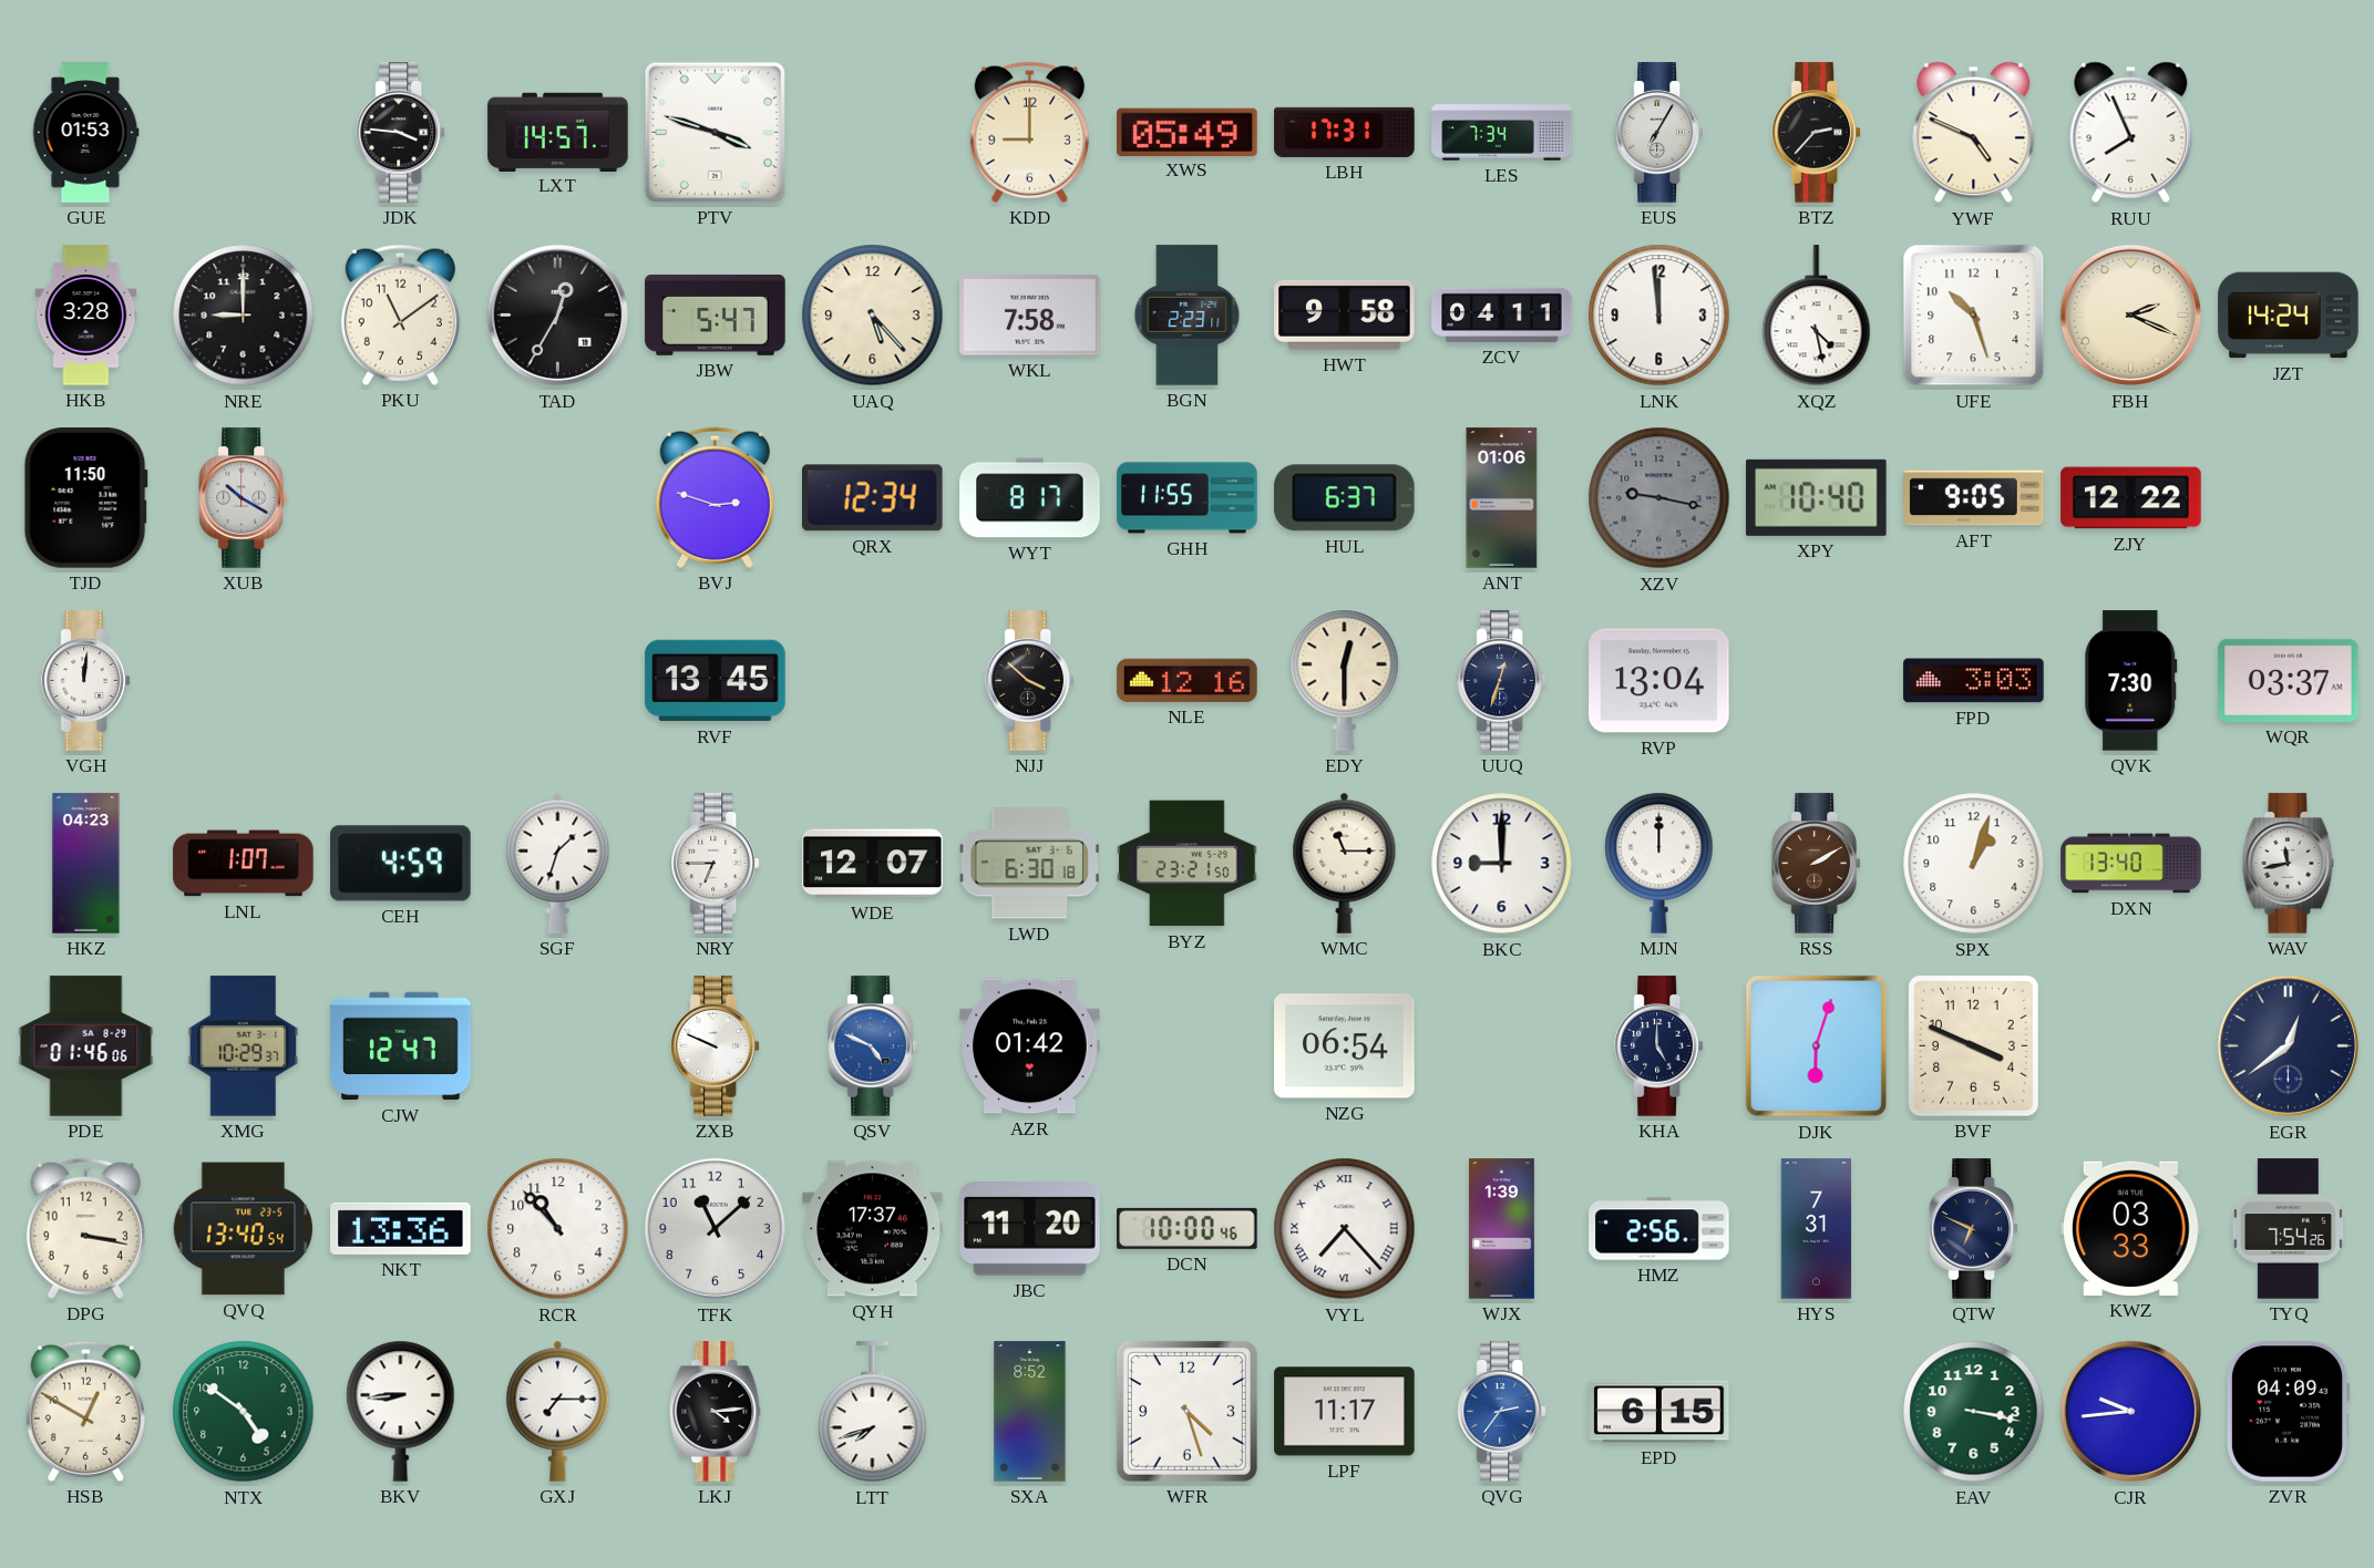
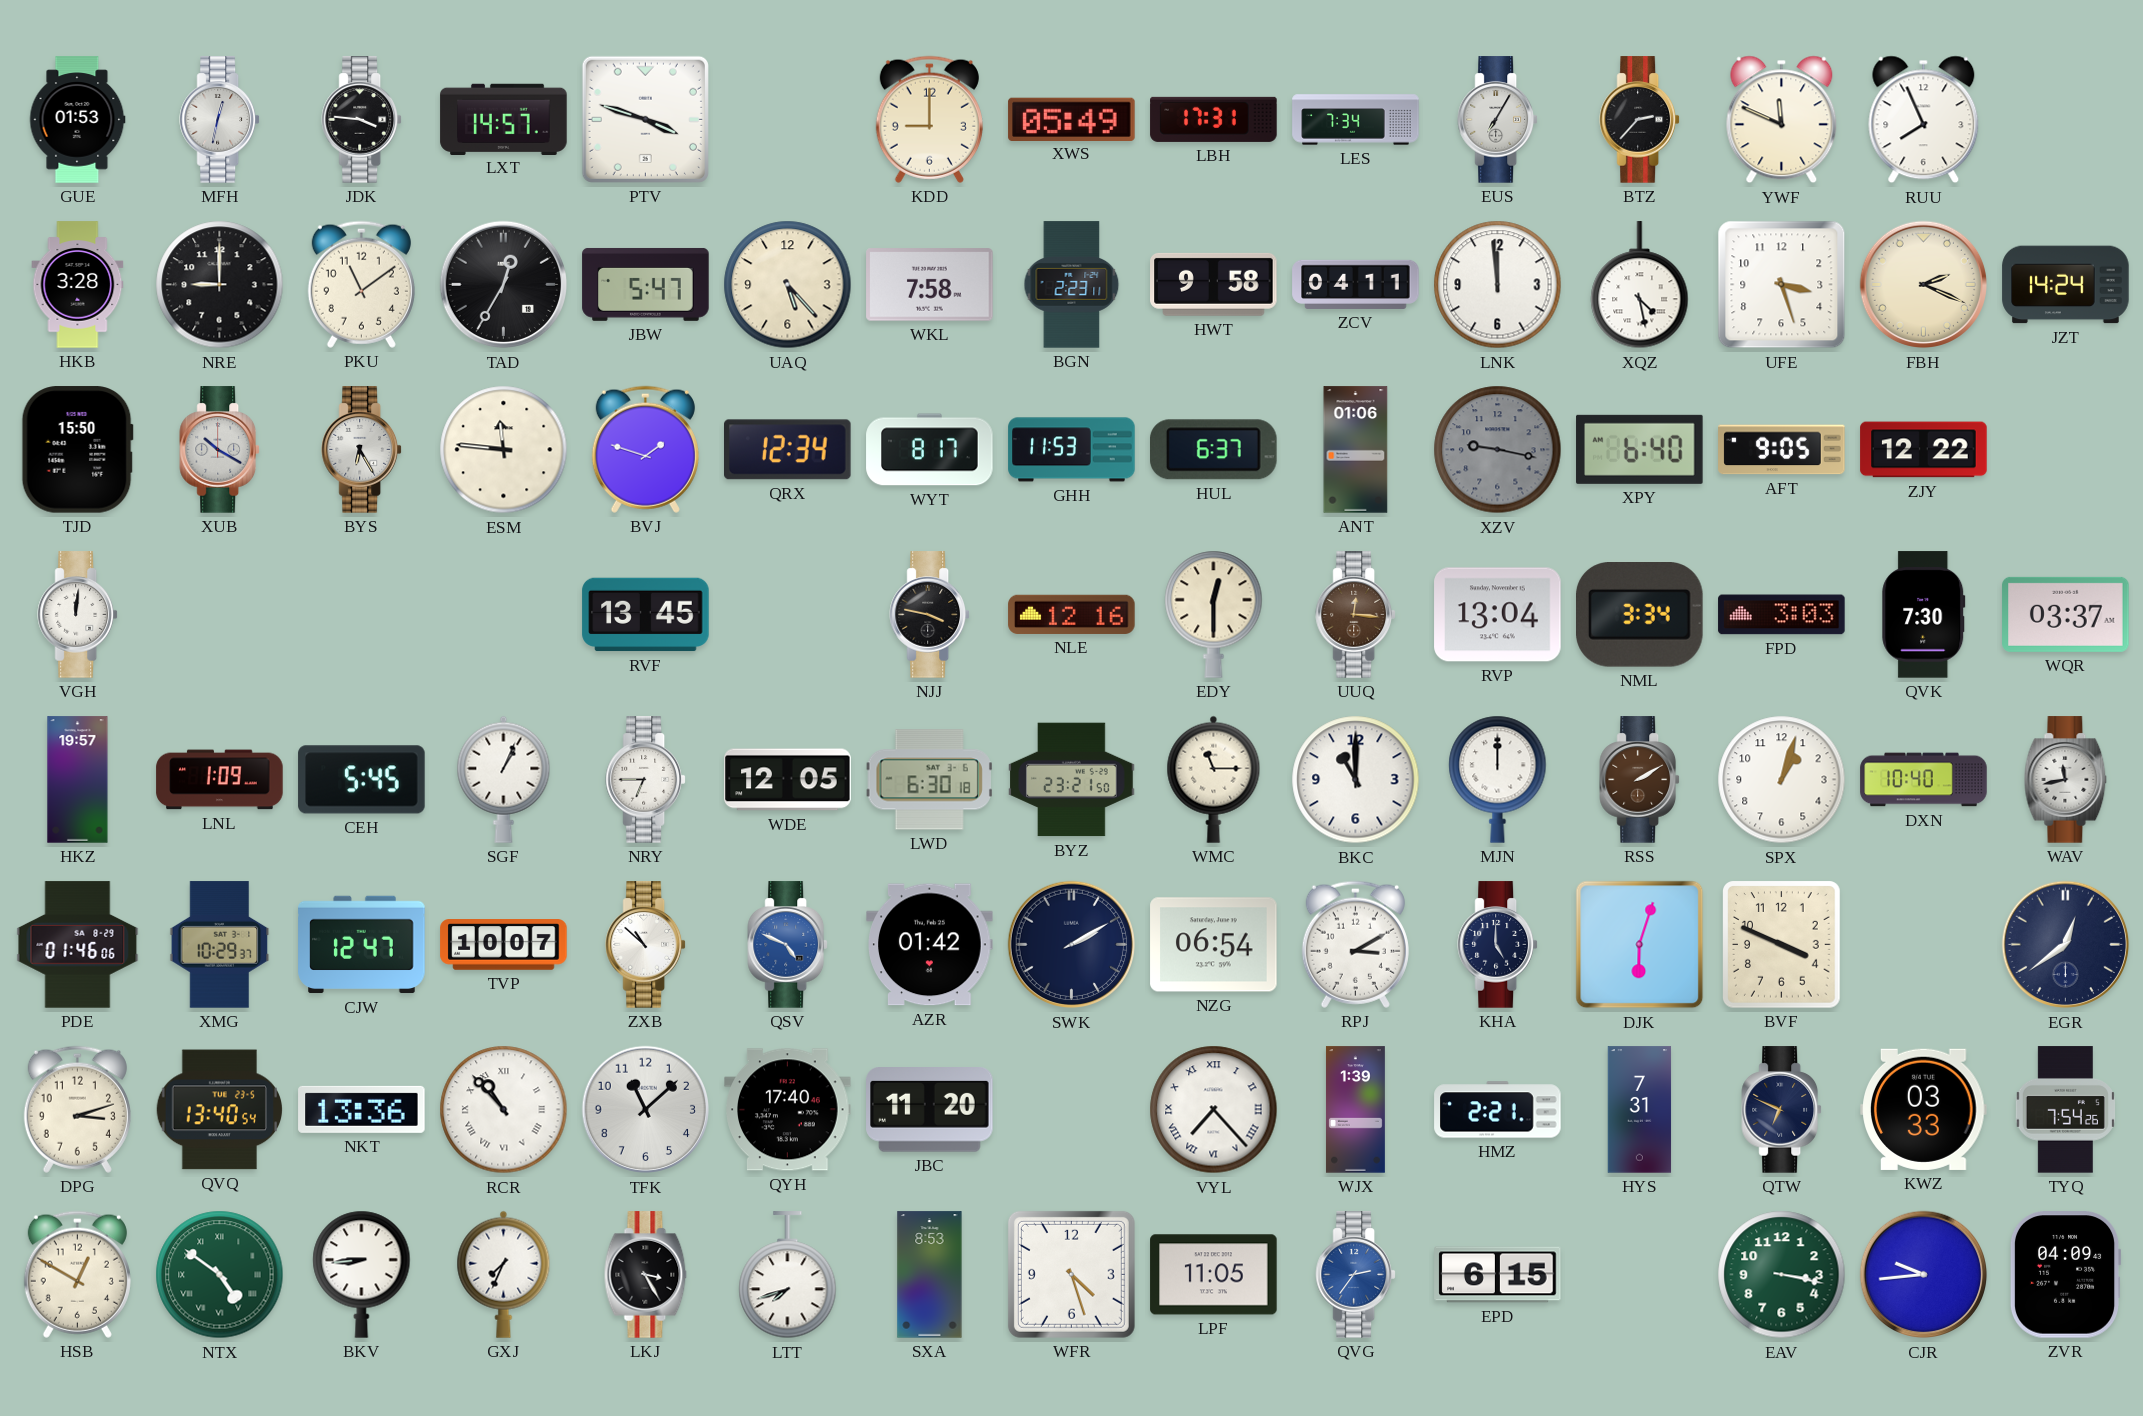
MFH: none -> 12:32 (219, 120)
YWF: 4:49 -> 11:49 (1782, 120)
UFE: 10:27 -> 3:27 (1782, 285)
TJD: 11:50 -> 15:50 (77, 450)
BYS: none -> 6:25 (361, 450)
ESM: none -> 11:46 (504, 450)
BVJ: 2:48 -> 1:48 (645, 449)
GHH: 11:55 -> 11:53 (1072, 450)
XPY: 10:40 -> 6:40 (1640, 449)
NJJ: 3:52 -> 3:47 (929, 615)
UUQ: 12:33 -> 12:16 (1355, 615)
UUQ dial: navy -> brown (1355, 615)
NML: none -> 3:34 (1640, 615)
HKZ: 04:23 -> 19:57 (78, 780)
LNL: 1:07 -> 1:09 (220, 780)
CEH: 4:59 -> 5:45 (362, 780)
SGF: 1:33 -> 1:04 (504, 779)
WDE: 12:07 -> 12:05 (788, 780)
BKC: 9:00 -> 11:00 (1356, 780)
DXN: 13:40 -> 10:40 (1924, 780)
TVP: none -> 10:07 (504, 945)
ZXB: 9:49 -> 10:52 (645, 945)
SWK: none -> 2:10 (1072, 945)
RPJ: none -> 3:10 (1355, 944)
DPG: 3:17 -> 3:12 (77, 1109)
RCR numerals: Arabic -> Roman (504, 1110)
QYH: 17:37 -> 17:40 (788, 1110)
DCN: 10:00 -> none (1188, 1228)
HMZ: 2:56 -> 2:21 (1498, 1110)
NTX numerals: Arabic -> Roman (220, 1275)
GXJ: 7:15 -> 7:34 (504, 1274)
LKJ: 4:14 -> 3:25 (646, 1275)
SXA: 8:52 -> 8:53 (930, 1275)
LPF: 11:17 -> 11:05 (1214, 1275)
